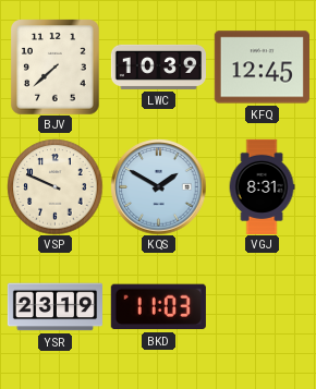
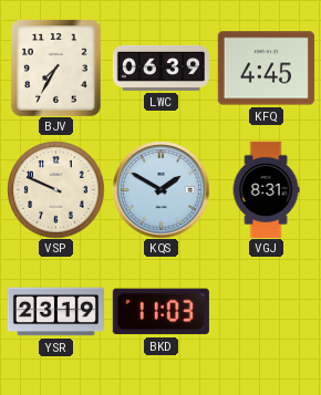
BJV: 7:38 -> 7:35 (56, 69)
LWC: 10:39 -> 06:39 (161, 67)
KFQ: 12:45 -> 4:45 (266, 69)
